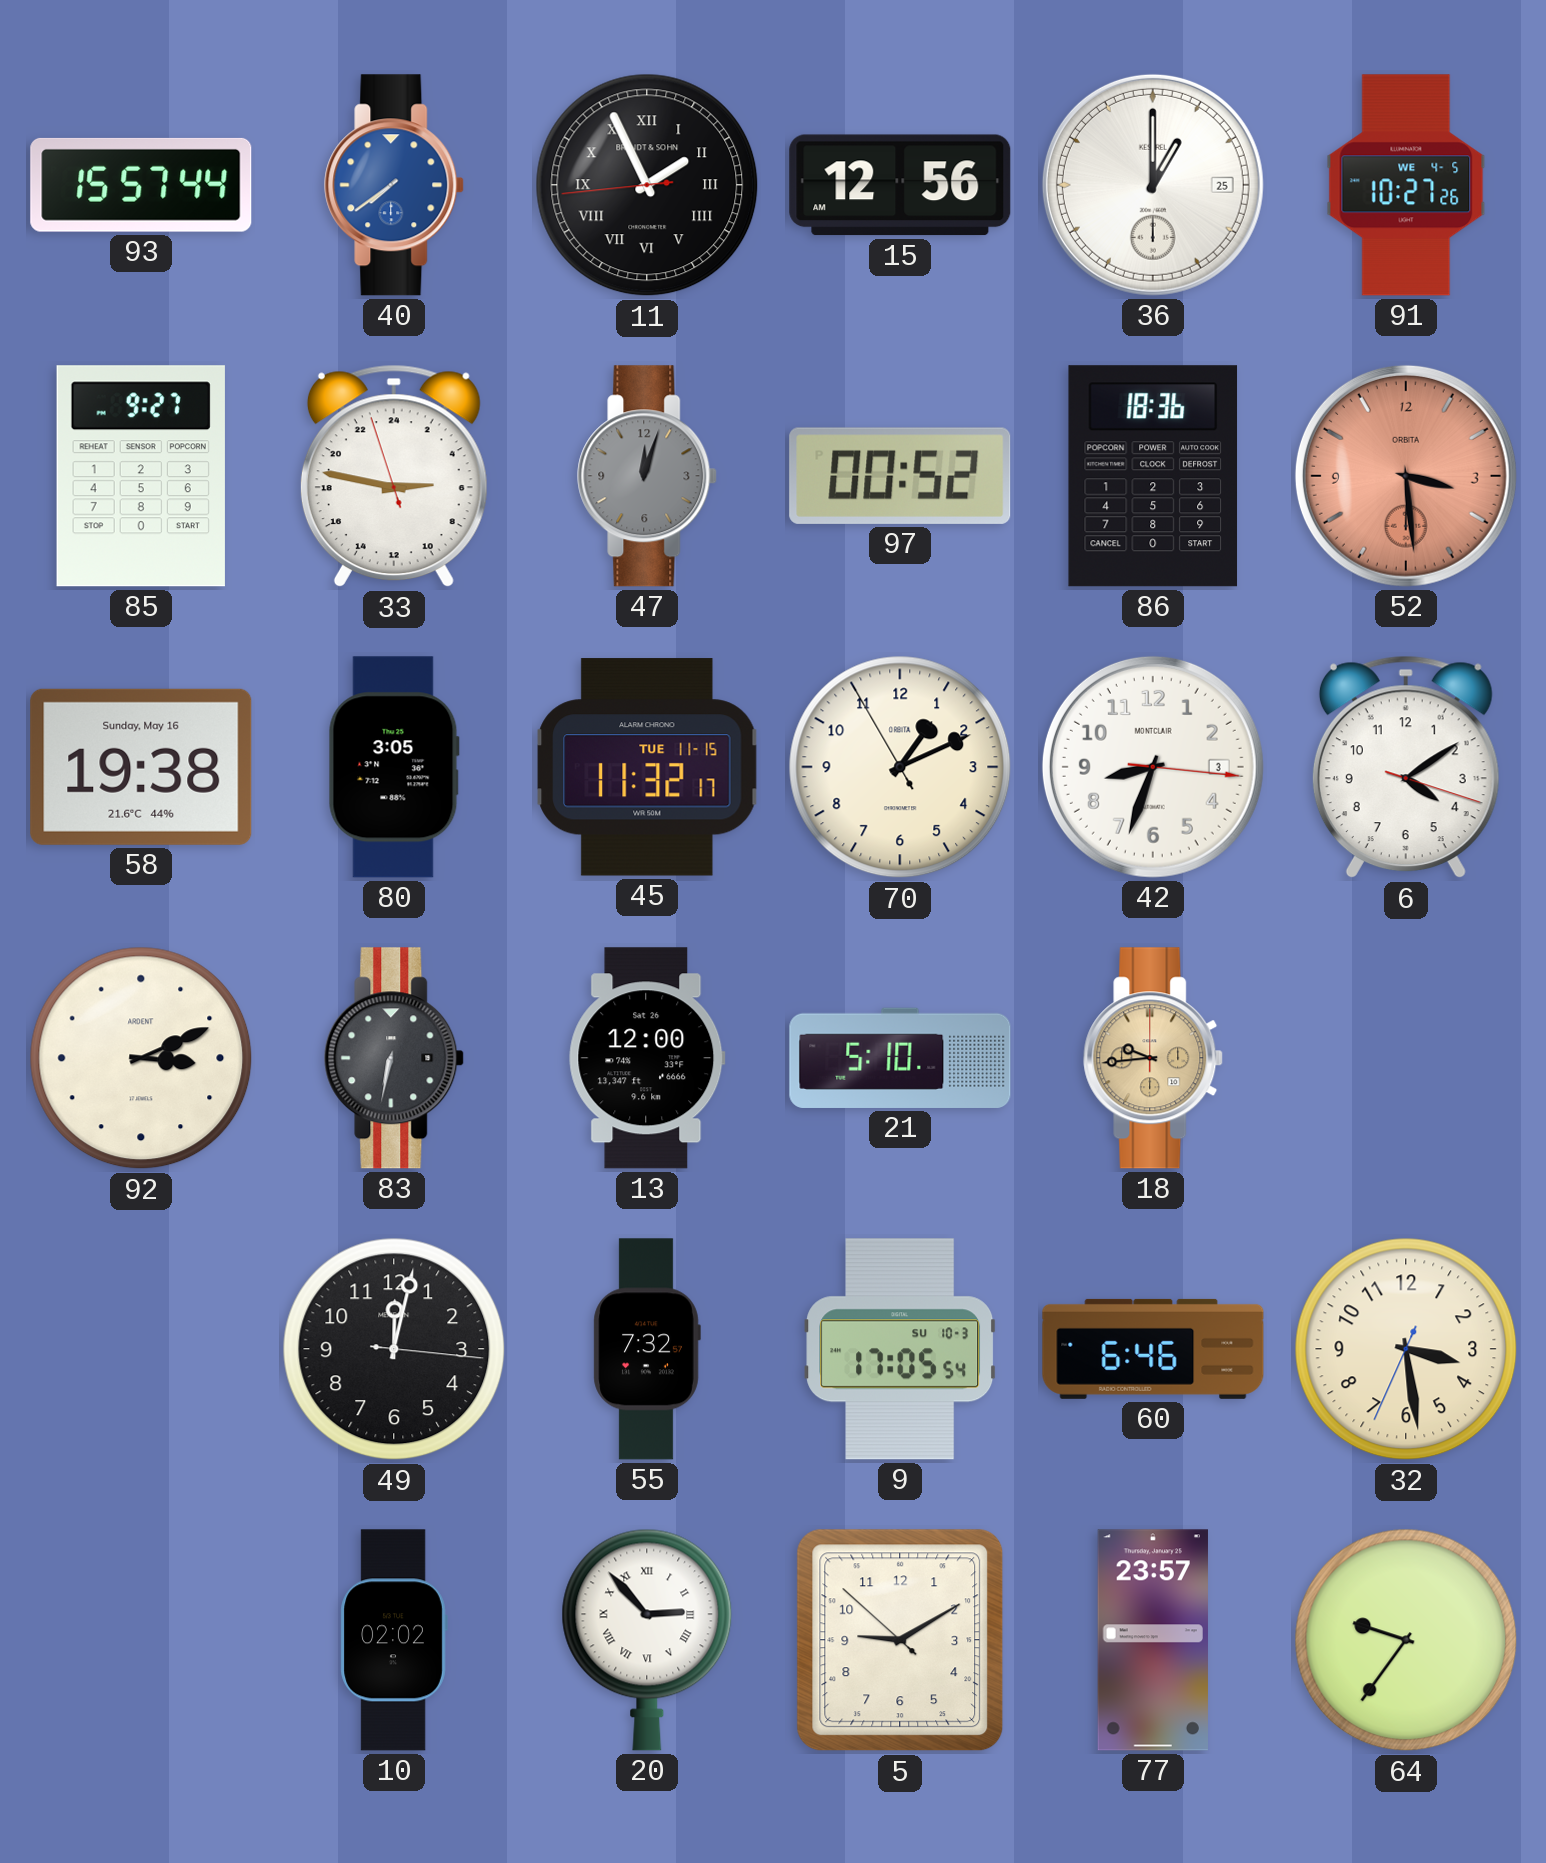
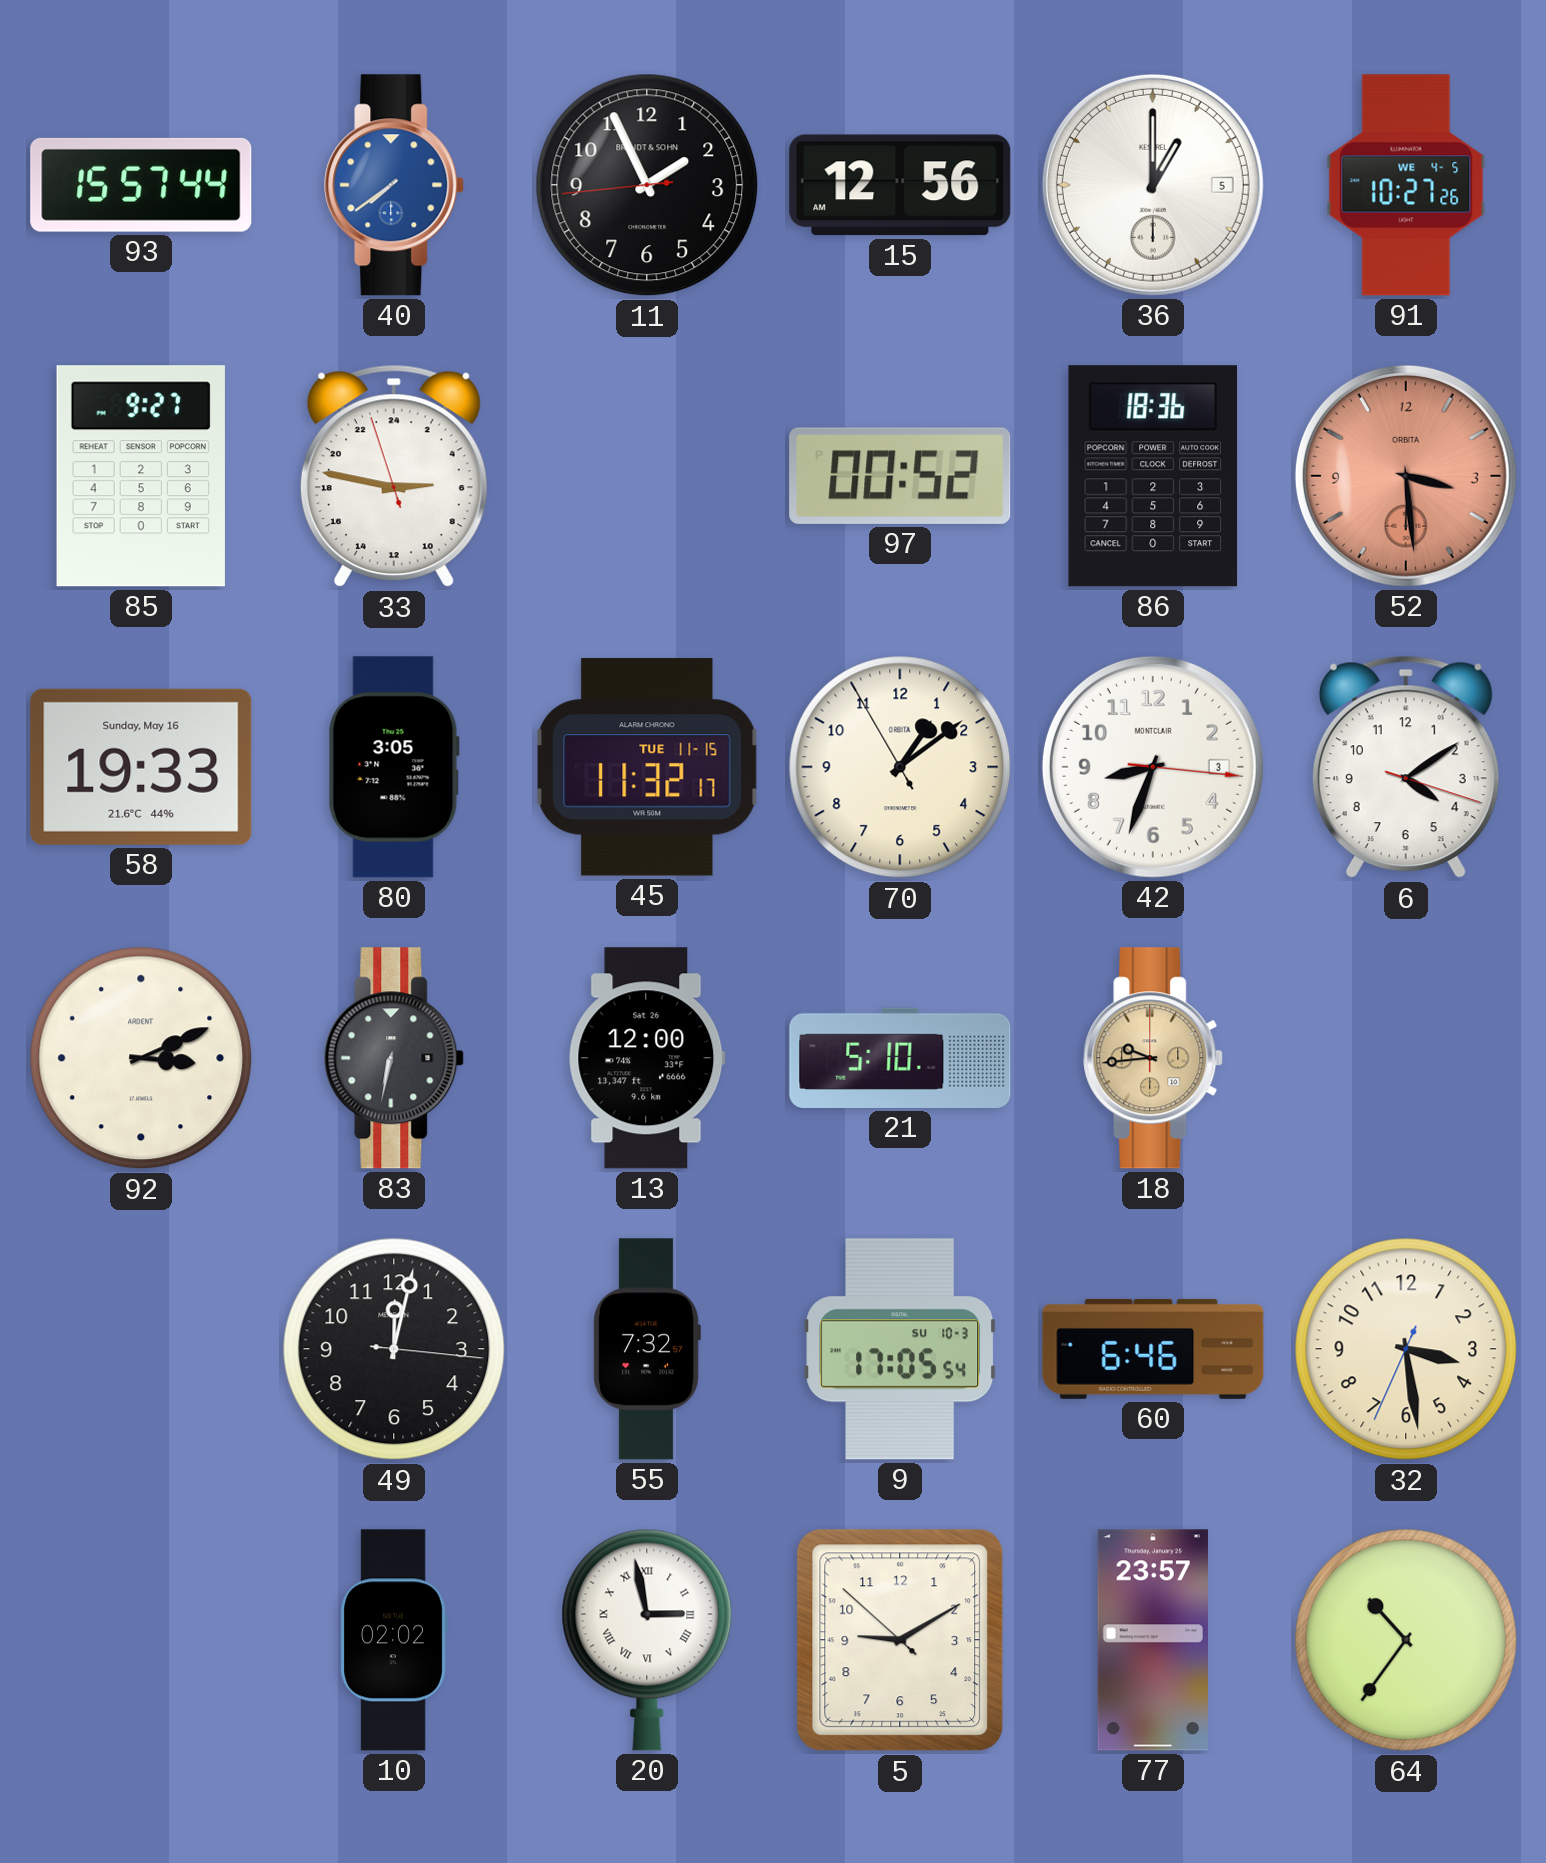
11 numerals: Roman -> Arabic (647, 185)
36 date: 25 -> 5 (1153, 185)
47: 12:03 -> none (648, 476)
58: 19:38 -> 19:33 (141, 767)
70: 1:10 -> 1:08 (900, 767)
20: 2:53 -> 2:58 (647, 1640)
64: 9:36 -> 10:36 (1406, 1640)
